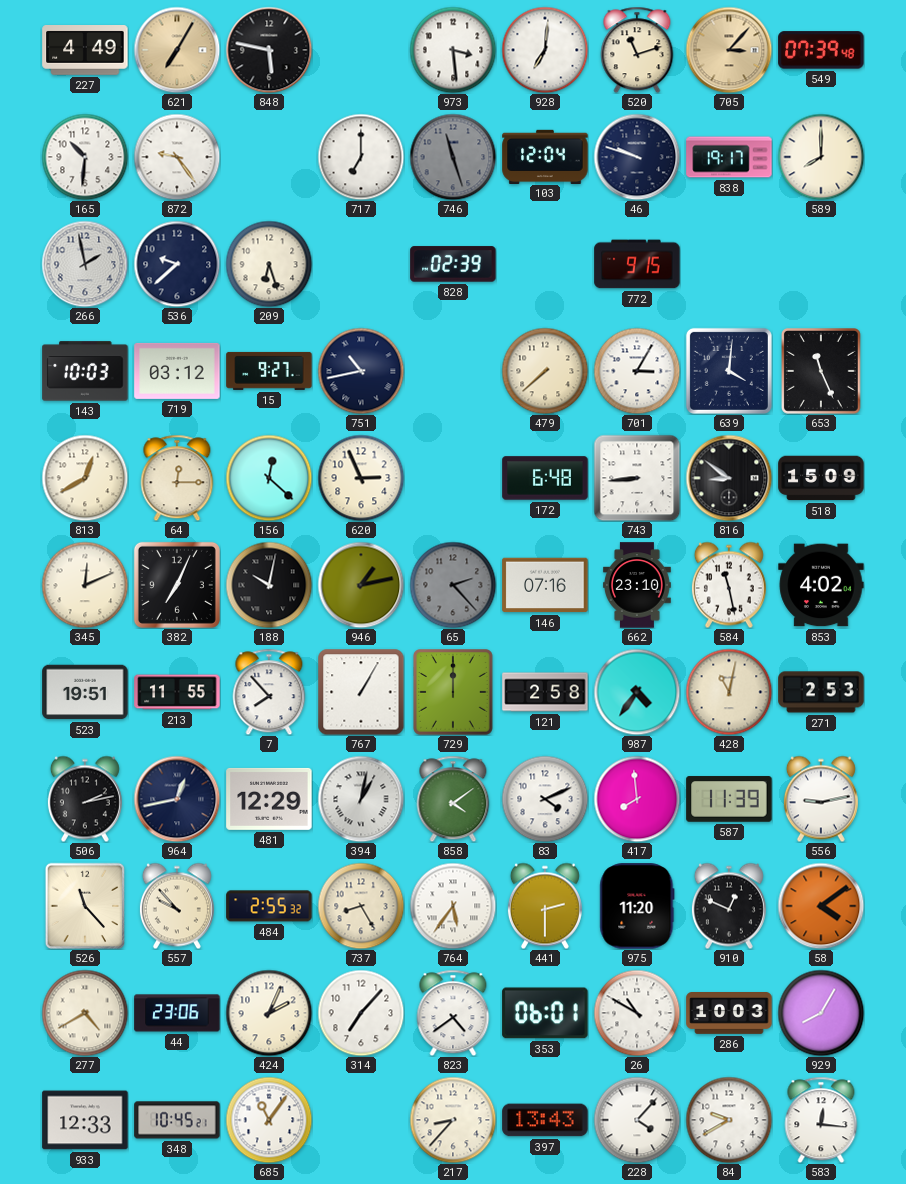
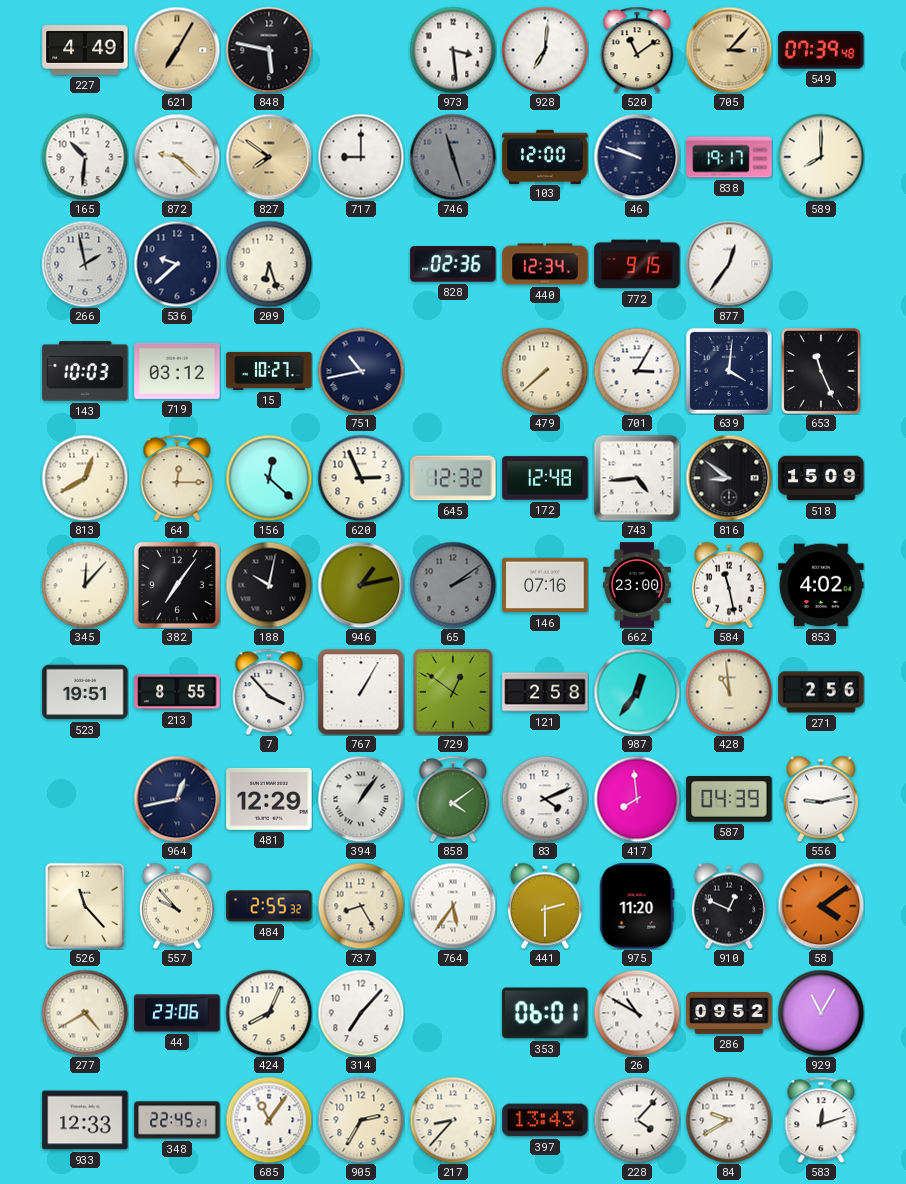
520: 11:12 -> 11:09 (637, 50)
872: 9:24 -> 9:22 (177, 157)
827: none -> 7:51 (269, 157)
717: 7:00 -> 9:00 (361, 157)
103: 12:04 -> 12:00 (545, 156)
828: 02:39 -> 02:36 (453, 264)
440: none -> 12:34 (545, 264)
877: none -> 12:36 (729, 264)
15: 9:27 -> 10:27 (269, 371)
645: none -> 12:32 (453, 478)
172: 6:48 -> 12:48 (545, 478)
743: 8:44 -> 4:44 (637, 478)
345: 12:11 -> 12:07 (85, 585)
382: 7:04 -> 7:06 (177, 585)
65: 2:23 -> 2:09 (453, 585)
662: 23:10 -> 23:00 (637, 585)
213: 11:55 -> 8:55 (177, 692)
7: 7:53 -> 3:53 (269, 692)
729: 12:00 -> 12:51 (454, 693)
987: 4:36 -> 12:36 (637, 692)
428: 11:02 -> 10:59 (729, 692)
271: 2:53 -> 2:56 (821, 692)
506: 2:13 -> none (85, 799)
394: 1:02 -> 1:06 (361, 799)
587: 11:39 -> 04:39 (729, 799)
424: 2:04 -> 8:04 (269, 1013)
823: 4:39 -> none (453, 1013)
286: 10:03 -> 09:52 (729, 1014)
929: 8:05 -> 11:05 (821, 1013)
348: 10:45 -> 22:45 (177, 1120)
905: none -> 2:35 (361, 1120)
583: 12:16 -> 12:12 (821, 1120)
